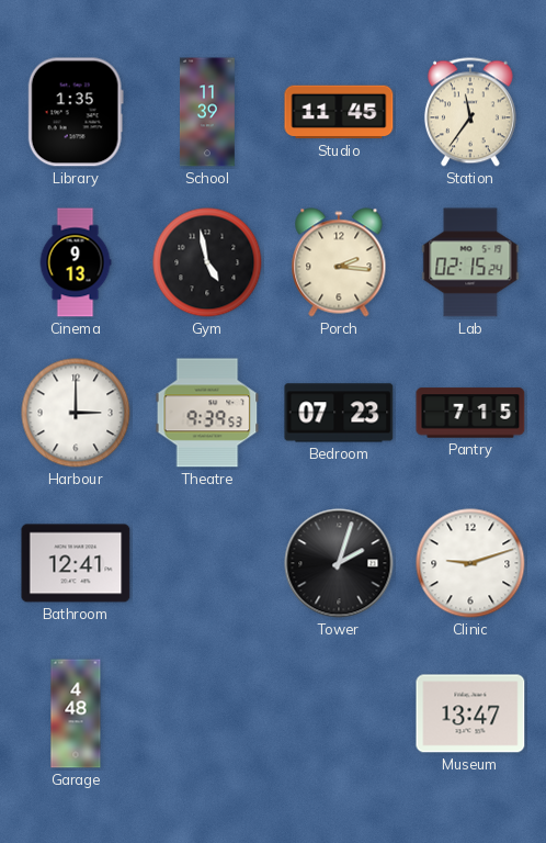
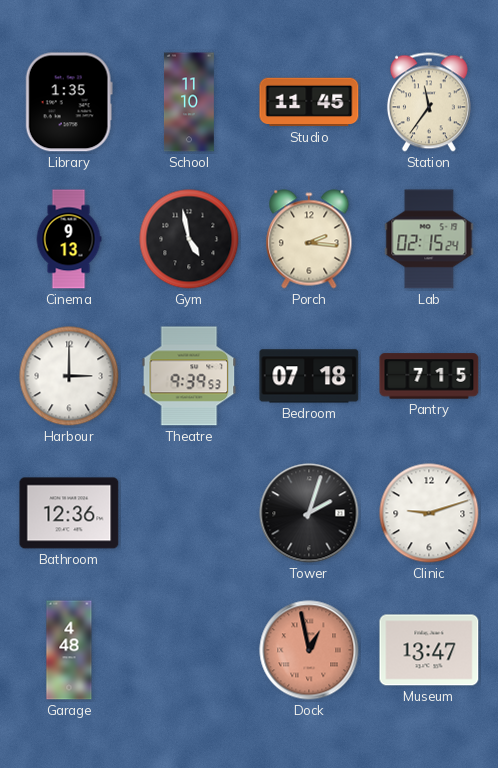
School: 11:39 -> 11:10 (189, 102)
Bedroom: 07:23 -> 07:18 (309, 376)
Bathroom: 12:41 -> 12:36 (69, 513)
Dock: none -> 12:58 (309, 650)
